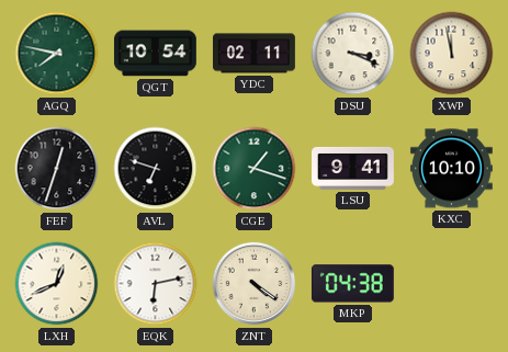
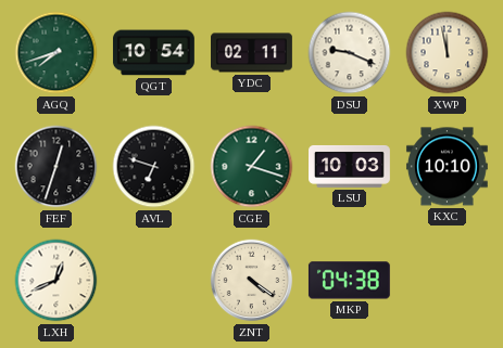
AGQ: 7:47 -> 7:42 (56, 53)
DSU: 3:19 -> 9:19 (350, 53)
LSU: 9:41 -> 10:03 (350, 166)
EQK: 6:13 -> none (156, 284)
